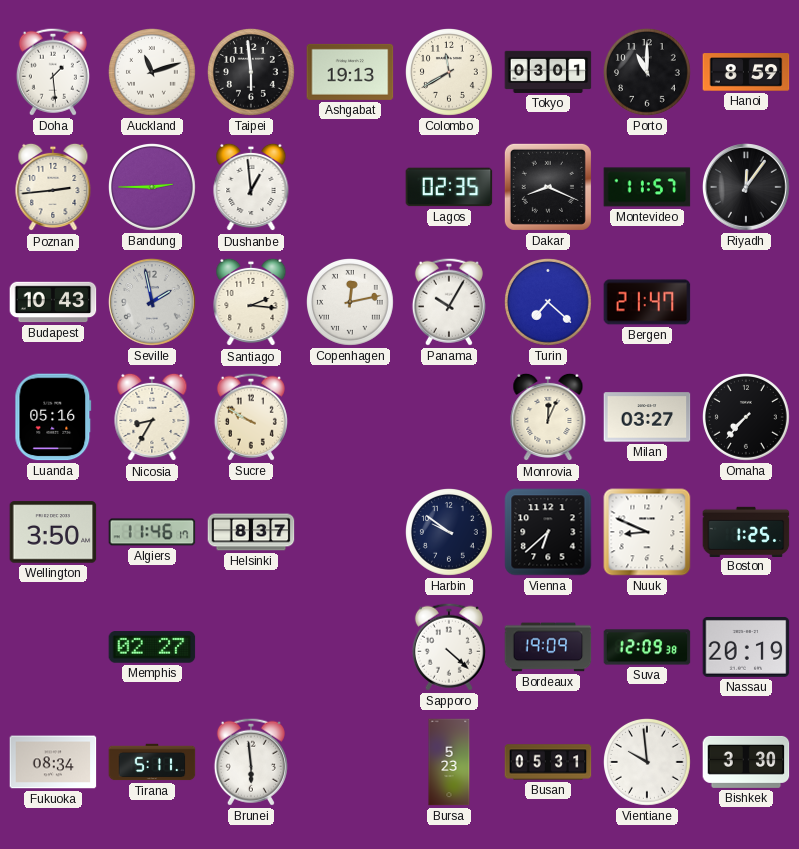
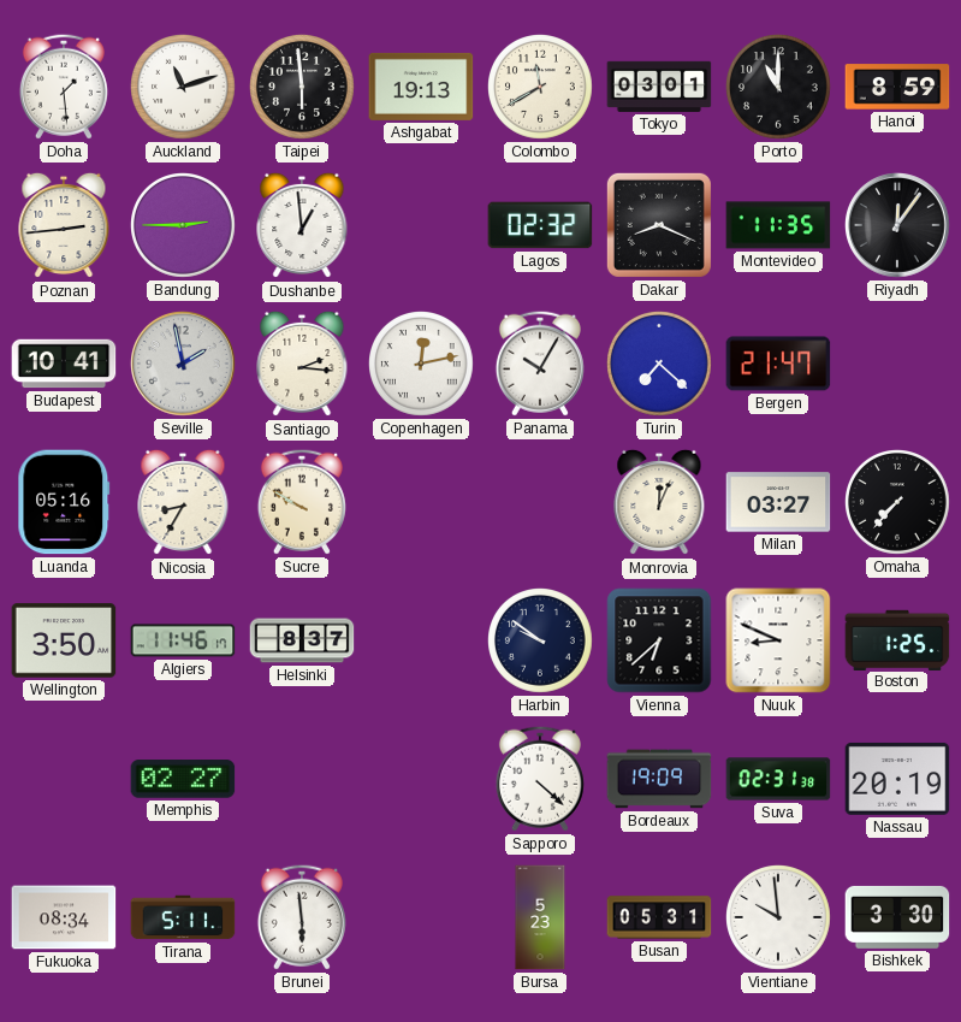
Lagos: 02:35 -> 02:32 (540, 225)
Montevideo: 11:57 -> 11:35 (778, 225)
Budapest: 10:43 -> 10:41 (64, 364)
Suva: 12:09 -> 02:31 (778, 779)
